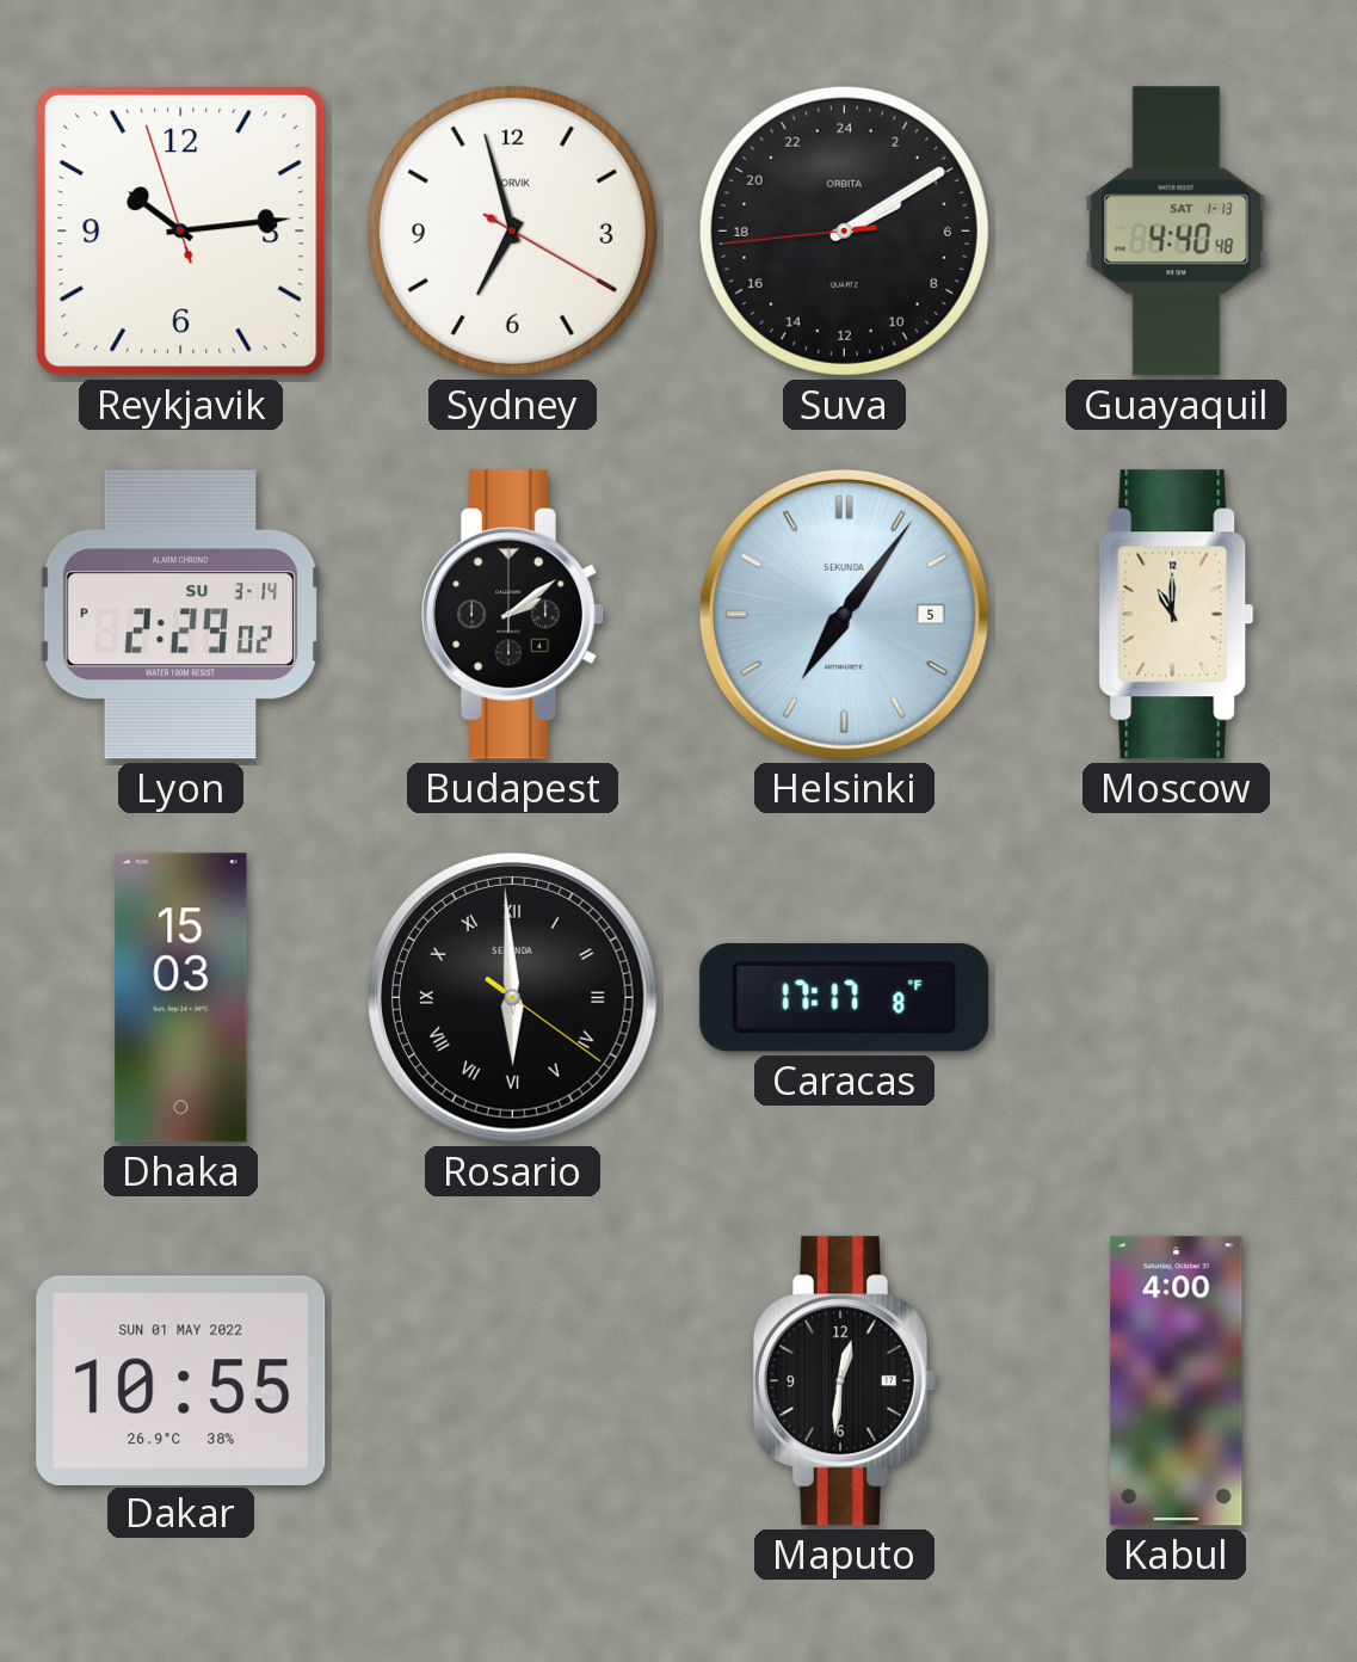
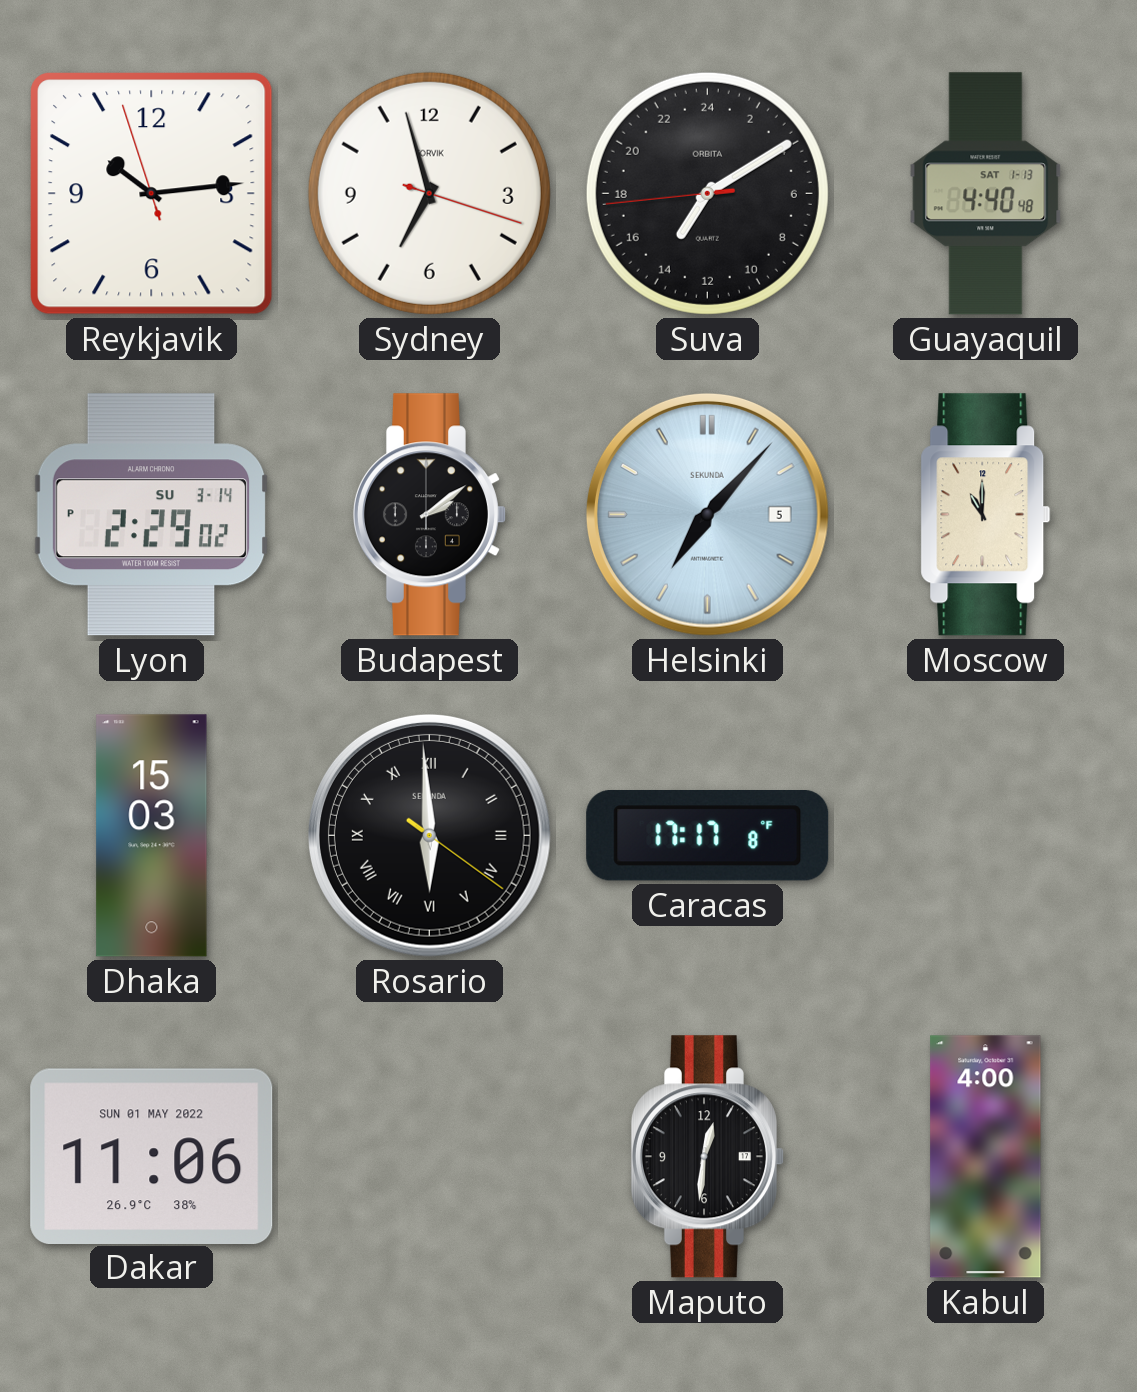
Sydney: 6:57:20 -> 6:57:18 (429, 193)
Suva: 4:09 -> 14:09 (707, 193)
Helsinki: 7:06 -> 7:07 (707, 514)
Dakar: 10:55 -> 11:06 (152, 1156)
